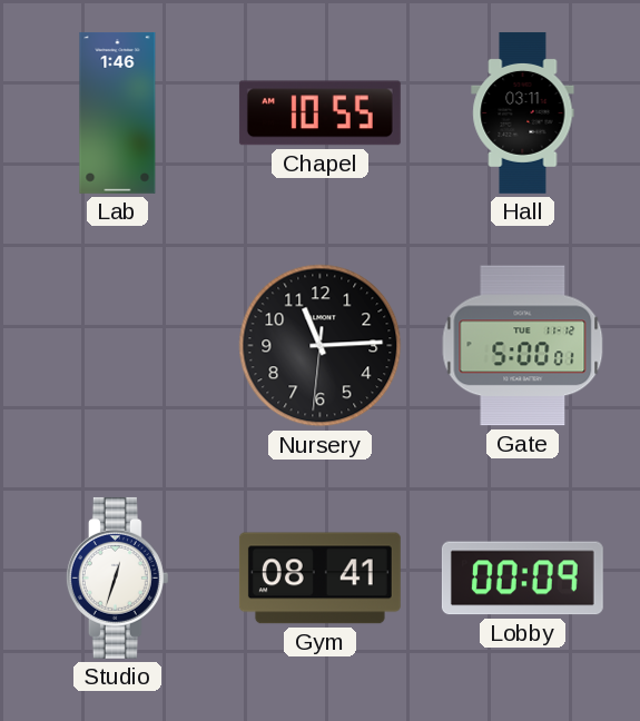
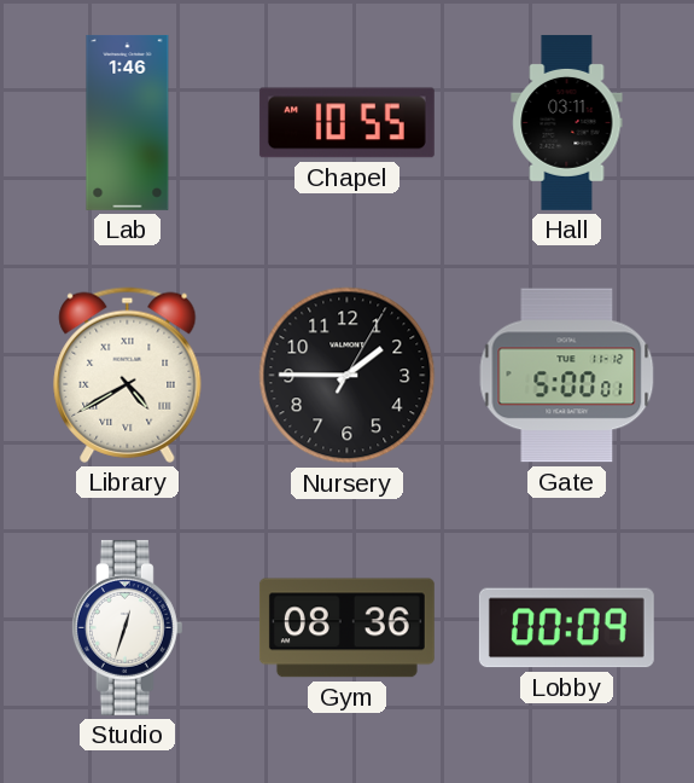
Library: none -> 4:40 (128, 375)
Nursery: 11:14 -> 1:45 (348, 376)
Gym: 08:41 -> 08:36 (346, 628)
